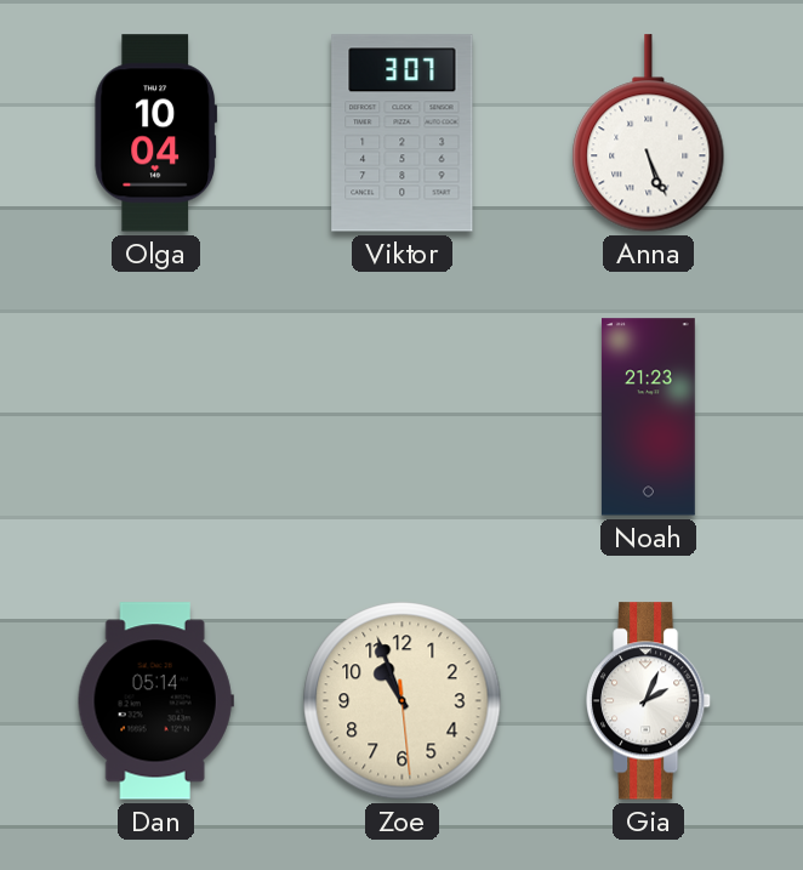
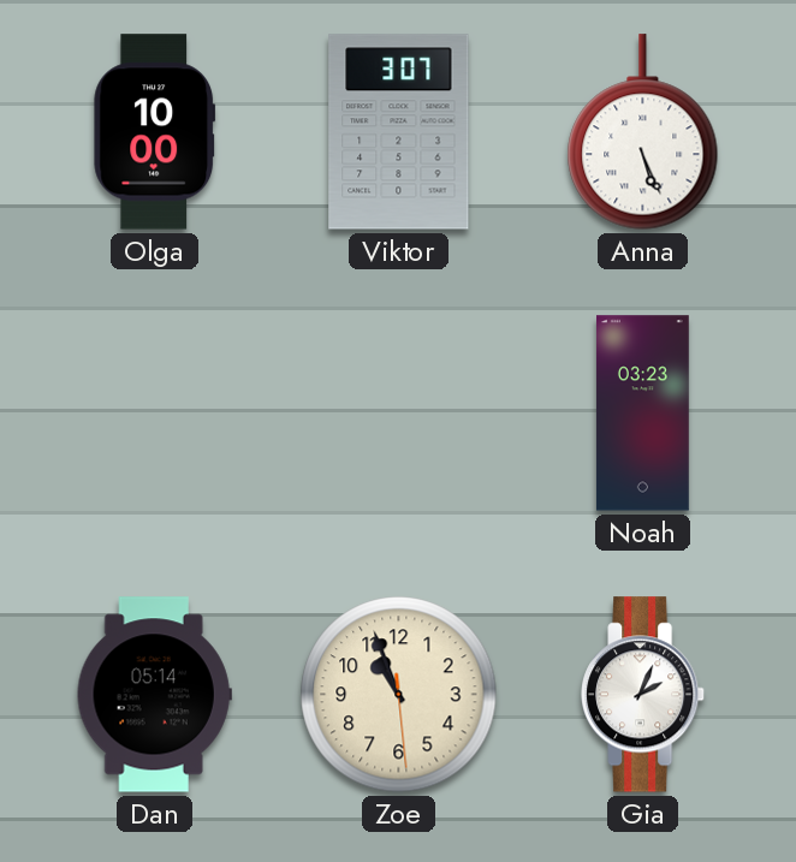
Olga: 10:04 -> 10:00 (155, 132)
Noah: 21:23 -> 03:23 (642, 414)
